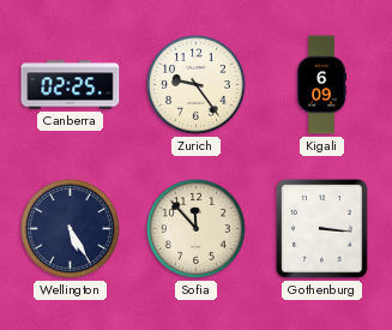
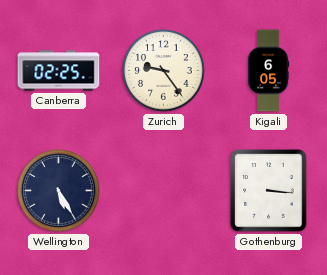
Kigali: 6:09 -> 6:05 (269, 71)
Sofia: 11:53 -> none (197, 229)
